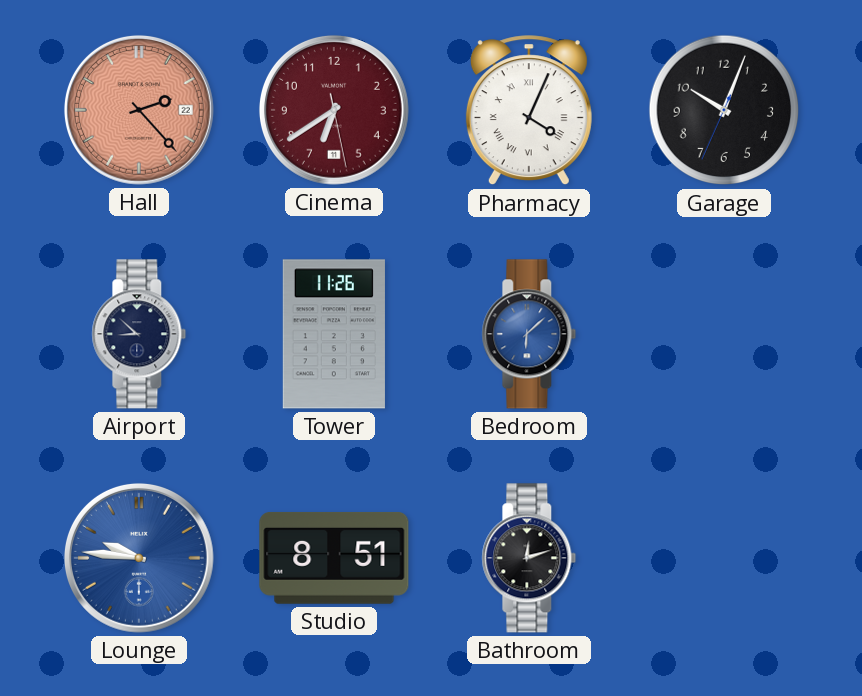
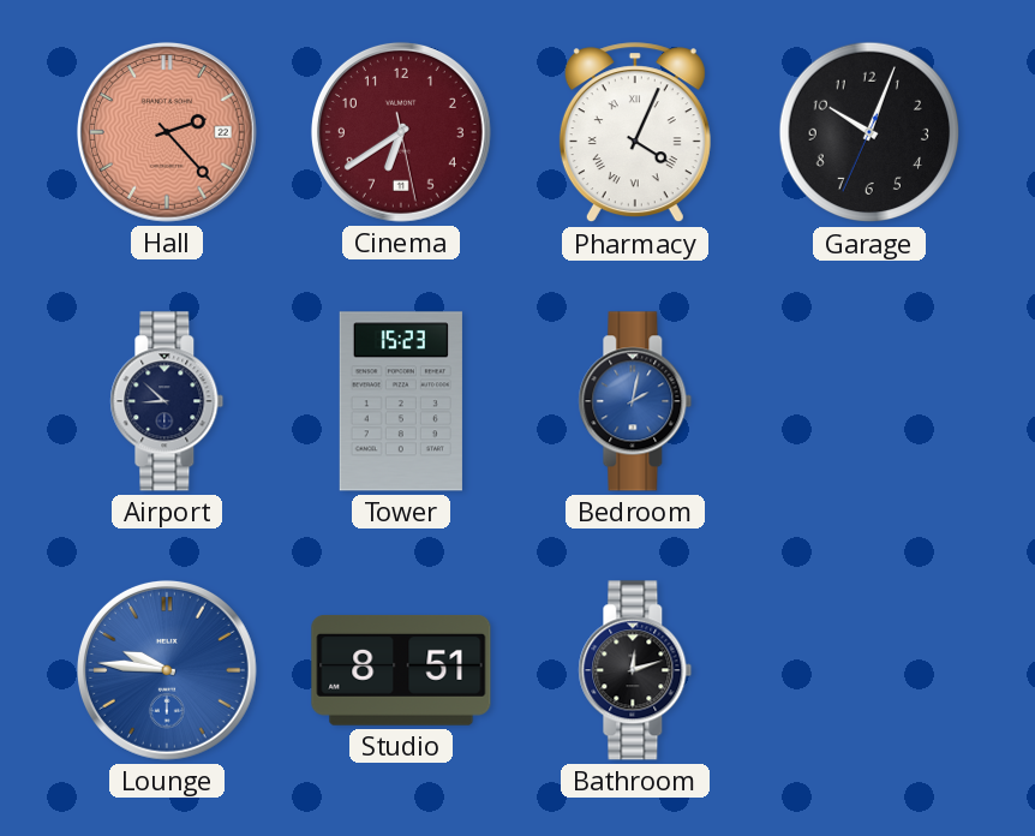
Tower: 11:26 -> 15:23 (401, 401)
Bedroom: 6:08 -> 2:02 (635, 401)
